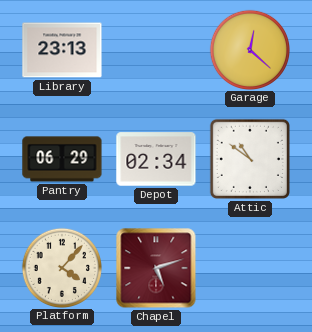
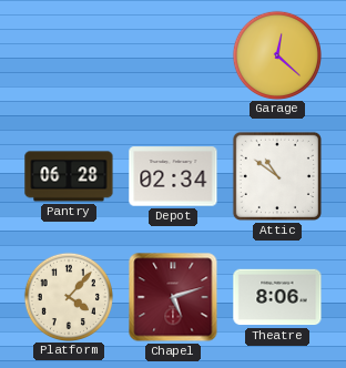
Library: 23:13 -> none (62, 50)
Pantry: 06:29 -> 06:28 (69, 176)
Theatre: none -> 8:06 (277, 297)
